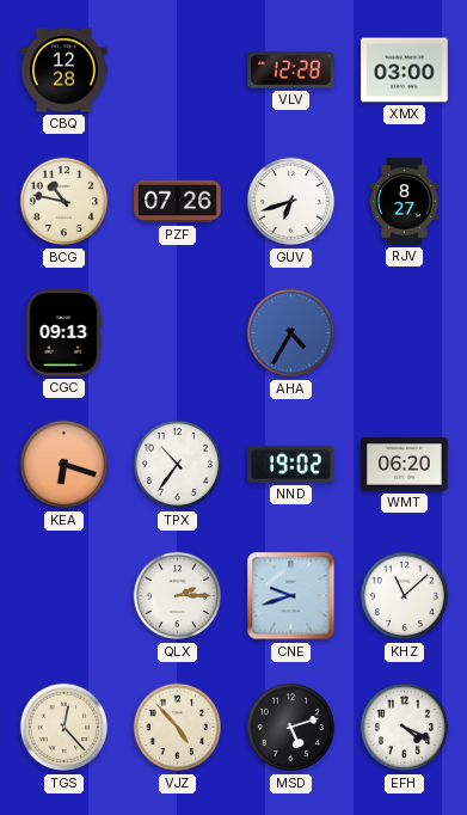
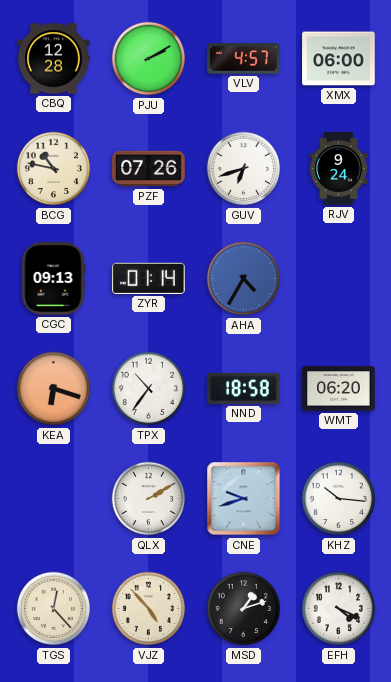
PJU: none -> 2:10 (149, 59)
VLV: 12:28 -> 4:57 (244, 59)
XMX: 03:00 -> 06:00 (339, 59)
RJV: 8:27 -> 9:24 (339, 169)
ZYR: none -> 01:14 (149, 278)
NND: 19:02 -> 18:58 (244, 388)
QLX: 2:15 -> 2:10 (149, 499)
KHZ: 11:08 -> 10:16 (339, 499)
MSD: 5:12 -> 1:12 (244, 609)
